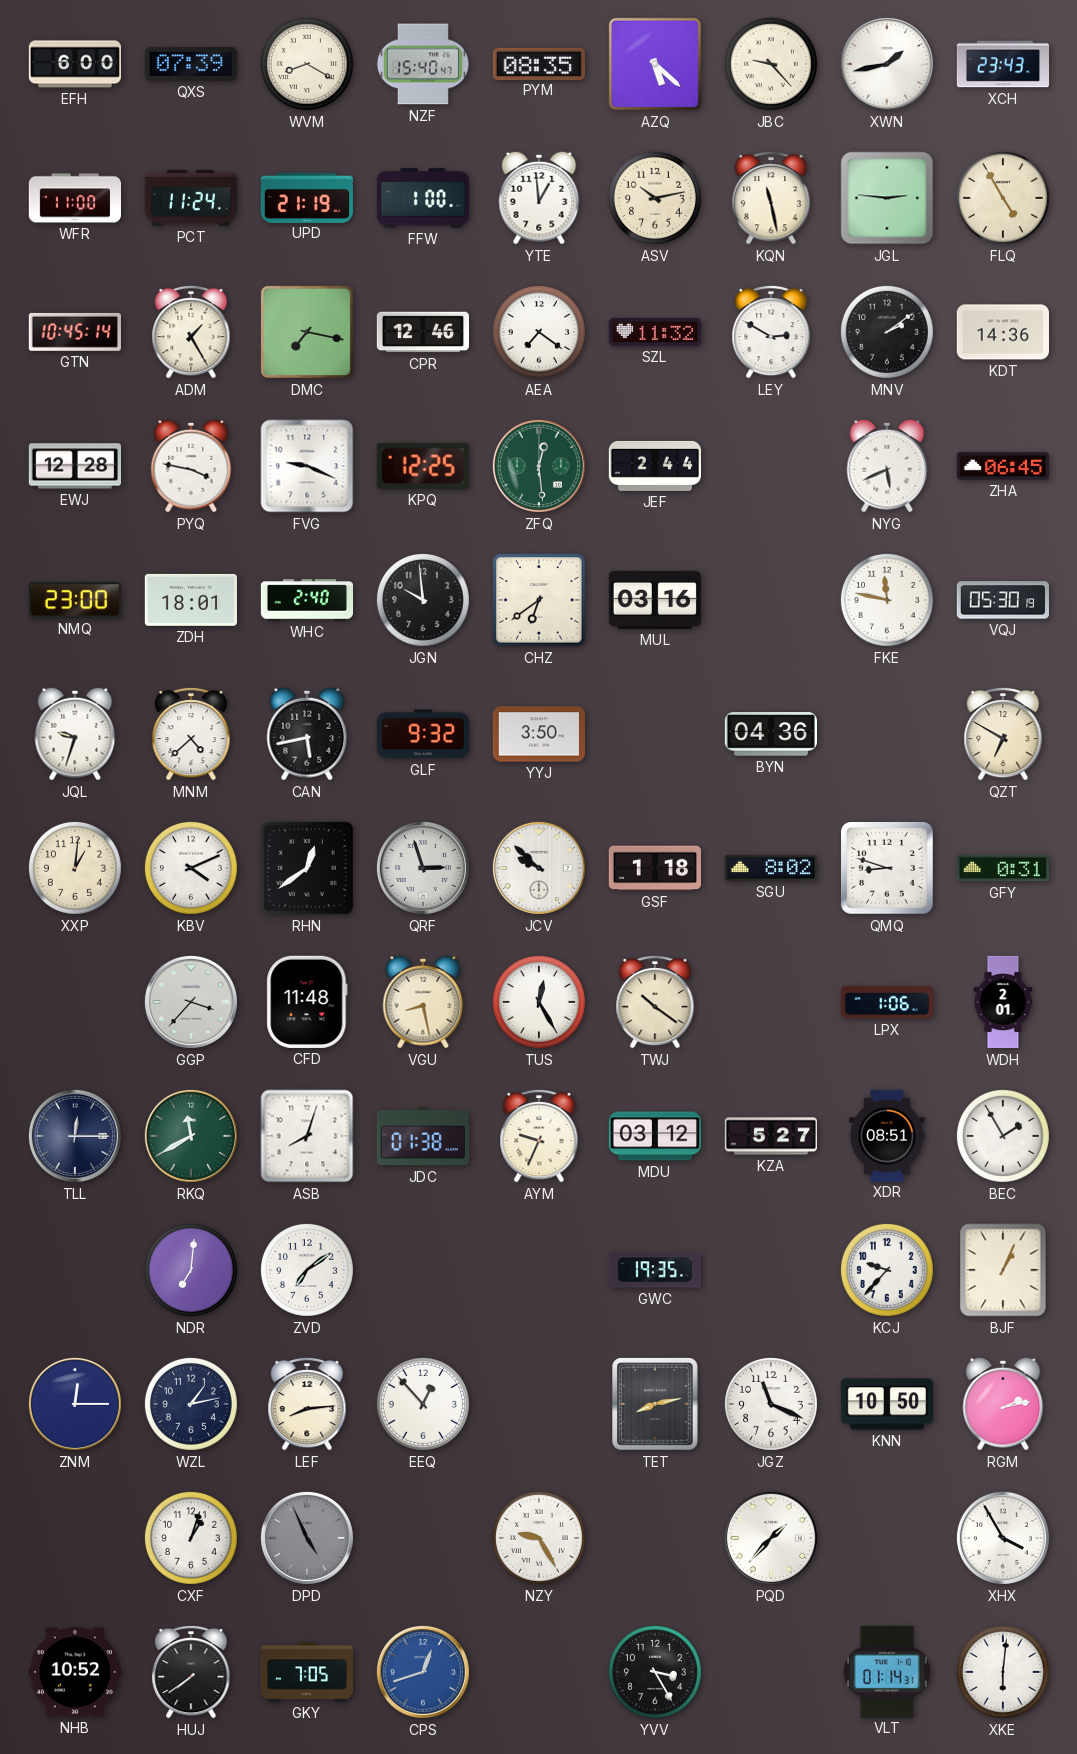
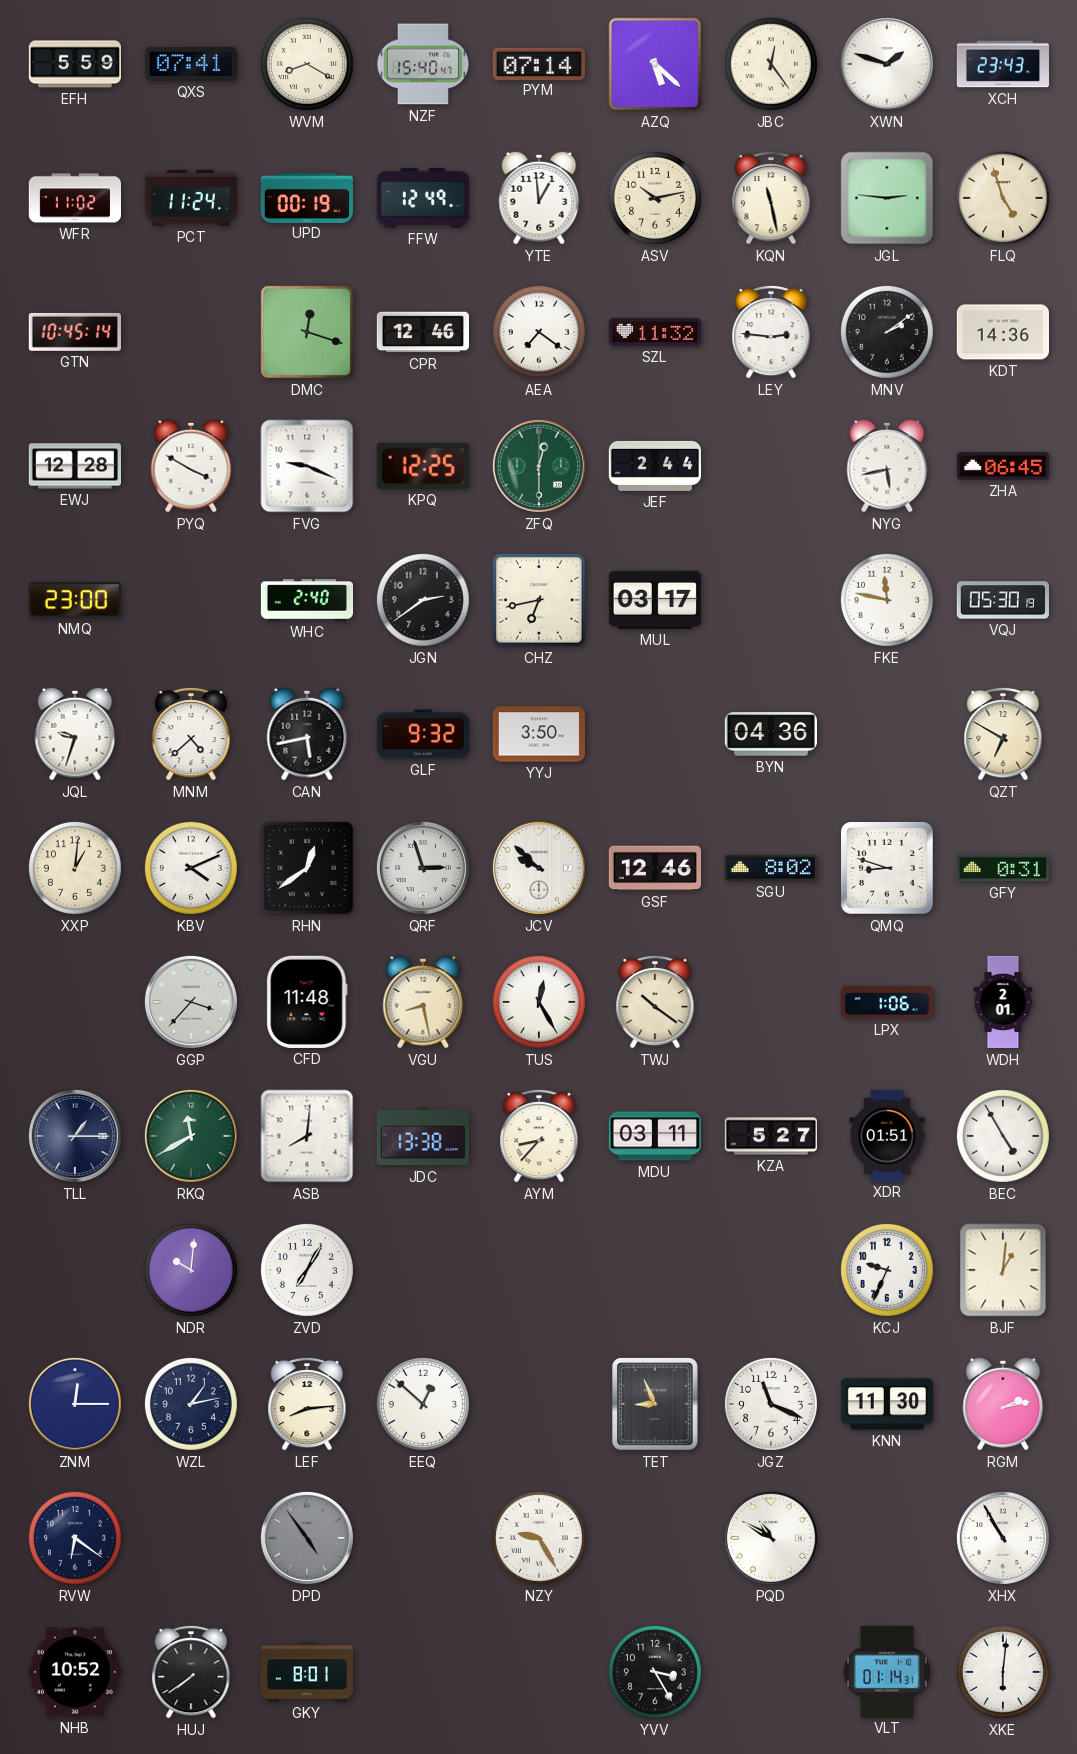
EFH: 6:00 -> 5:59 (74, 64)
QXS: 07:39 -> 07:41 (190, 64)
PYM: 08:35 -> 07:14 (539, 63)
JBC: 9:23 -> 12:24 (771, 64)
XWN: 1:43 -> 1:48 (887, 64)
WFR: 11:00 -> 11:02 (74, 198)
UPD: 21:19 -> 00:19 (307, 197)
FFW: 1:00 -> 12:49 (422, 198)
FLQ: 4:55 -> 4:57 (1003, 198)
ADM: 1:25 -> none (191, 332)
DMC: 7:17 -> 12:18 (307, 332)
LEY: 2:50 -> 2:46 (771, 332)
PYQ: 3:47 -> 3:50 (191, 466)
ZFQ: 12:29 -> 12:30 (539, 466)
NYG: 5:41 -> 5:43 (887, 466)
ZDH: 18:01 -> none (191, 600)
JGN: 9:59 -> 2:39 (423, 600)
CHZ: 6:39 -> 6:43 (539, 600)
MUL: 03:16 -> 03:17 (655, 600)
GSF: 1:18 -> 12:46 (654, 868)
TLL: 12:15 -> 1:15 (75, 1136)
ASB: 8:03 -> 8:01 (307, 1136)
JDC: 01:38 -> 13:38 (422, 1136)
AYM: 9:34 -> 8:37 (539, 1136)
MDU: 03:12 -> 03:11 (654, 1136)
XDR: 08:51 -> 01:51 (887, 1135)
BEC: 1:55 -> 4:55 (1003, 1136)
NDR: 7:01 -> 10:01 (191, 1270)
ZVD: 7:09 -> 7:05 (307, 1270)
GWC: 19:35 -> none (654, 1270)
KCJ: 9:37 -> 9:34 (887, 1270)
BJF: 1:04 -> 1:01 (1003, 1270)
EEQ: 12:53 -> 12:52 (423, 1404)
TET: 8:13 -> 8:56 (656, 1405)
KNN: 10:50 -> 11:30 (886, 1404)
RVW: none -> 6:21 (75, 1538)
CXF: 1:03 -> none (191, 1538)
DPD: 4:56 -> 4:54 (307, 1538)
PQD: 1:37 -> 10:50 (771, 1538)
XHX: 3:55 -> 10:55 (1003, 1538)
GKY: 7:05 -> 8:01 (306, 1672)
CPS: 12:42 -> none (423, 1672)
